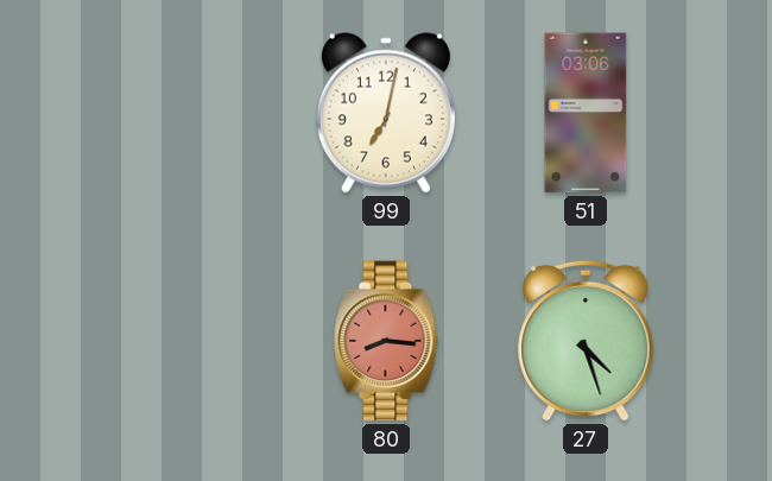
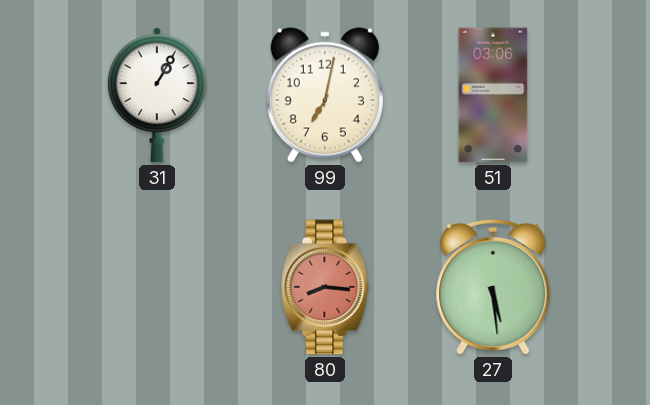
31: none -> 1:05 (157, 95)
27: 4:27 -> 5:29 (493, 287)
